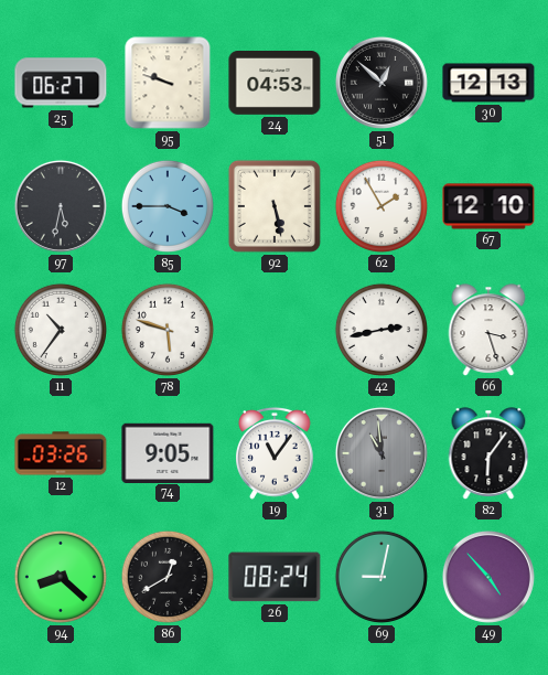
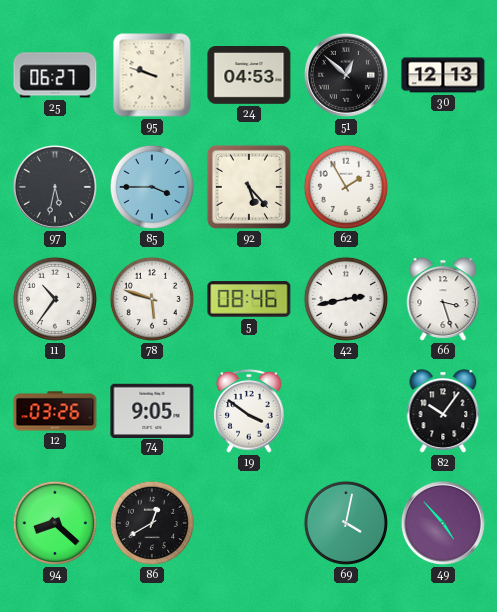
92: 5:28 -> 5:23 (249, 187)
67: 12:10 -> none (488, 206)
5: none -> 08:46 (249, 299)
19: 11:06 -> 3:51 (249, 411)
31: 10:59 -> none (382, 453)
82: 6:06 -> 10:06 (443, 411)
26: 08:24 -> none (275, 577)
69: 9:02 -> 4:02 (346, 523)
